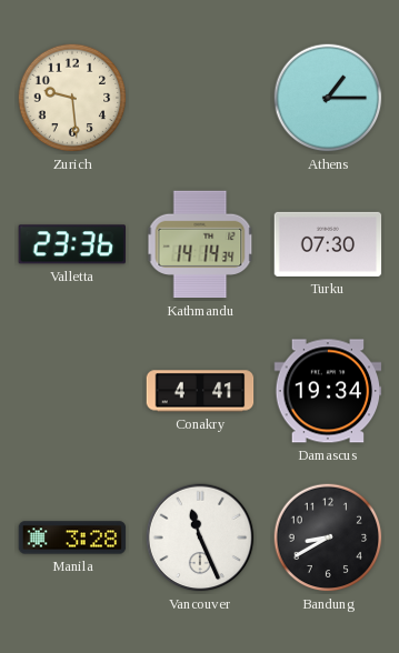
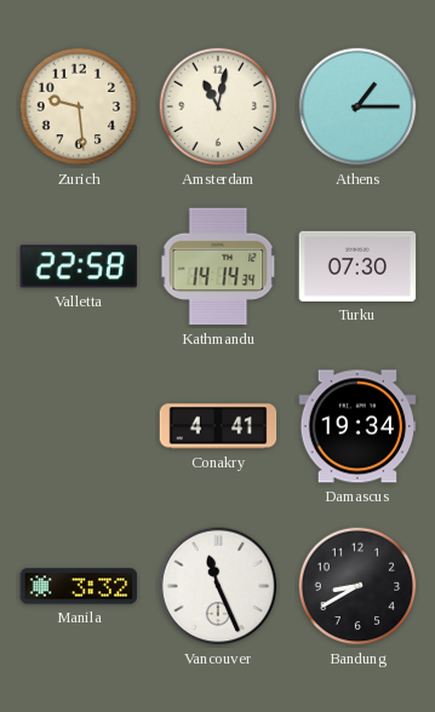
Amsterdam: none -> 11:02 (218, 107)
Valletta: 23:36 -> 22:58 (78, 266)
Manila: 3:28 -> 3:32 (79, 586)
